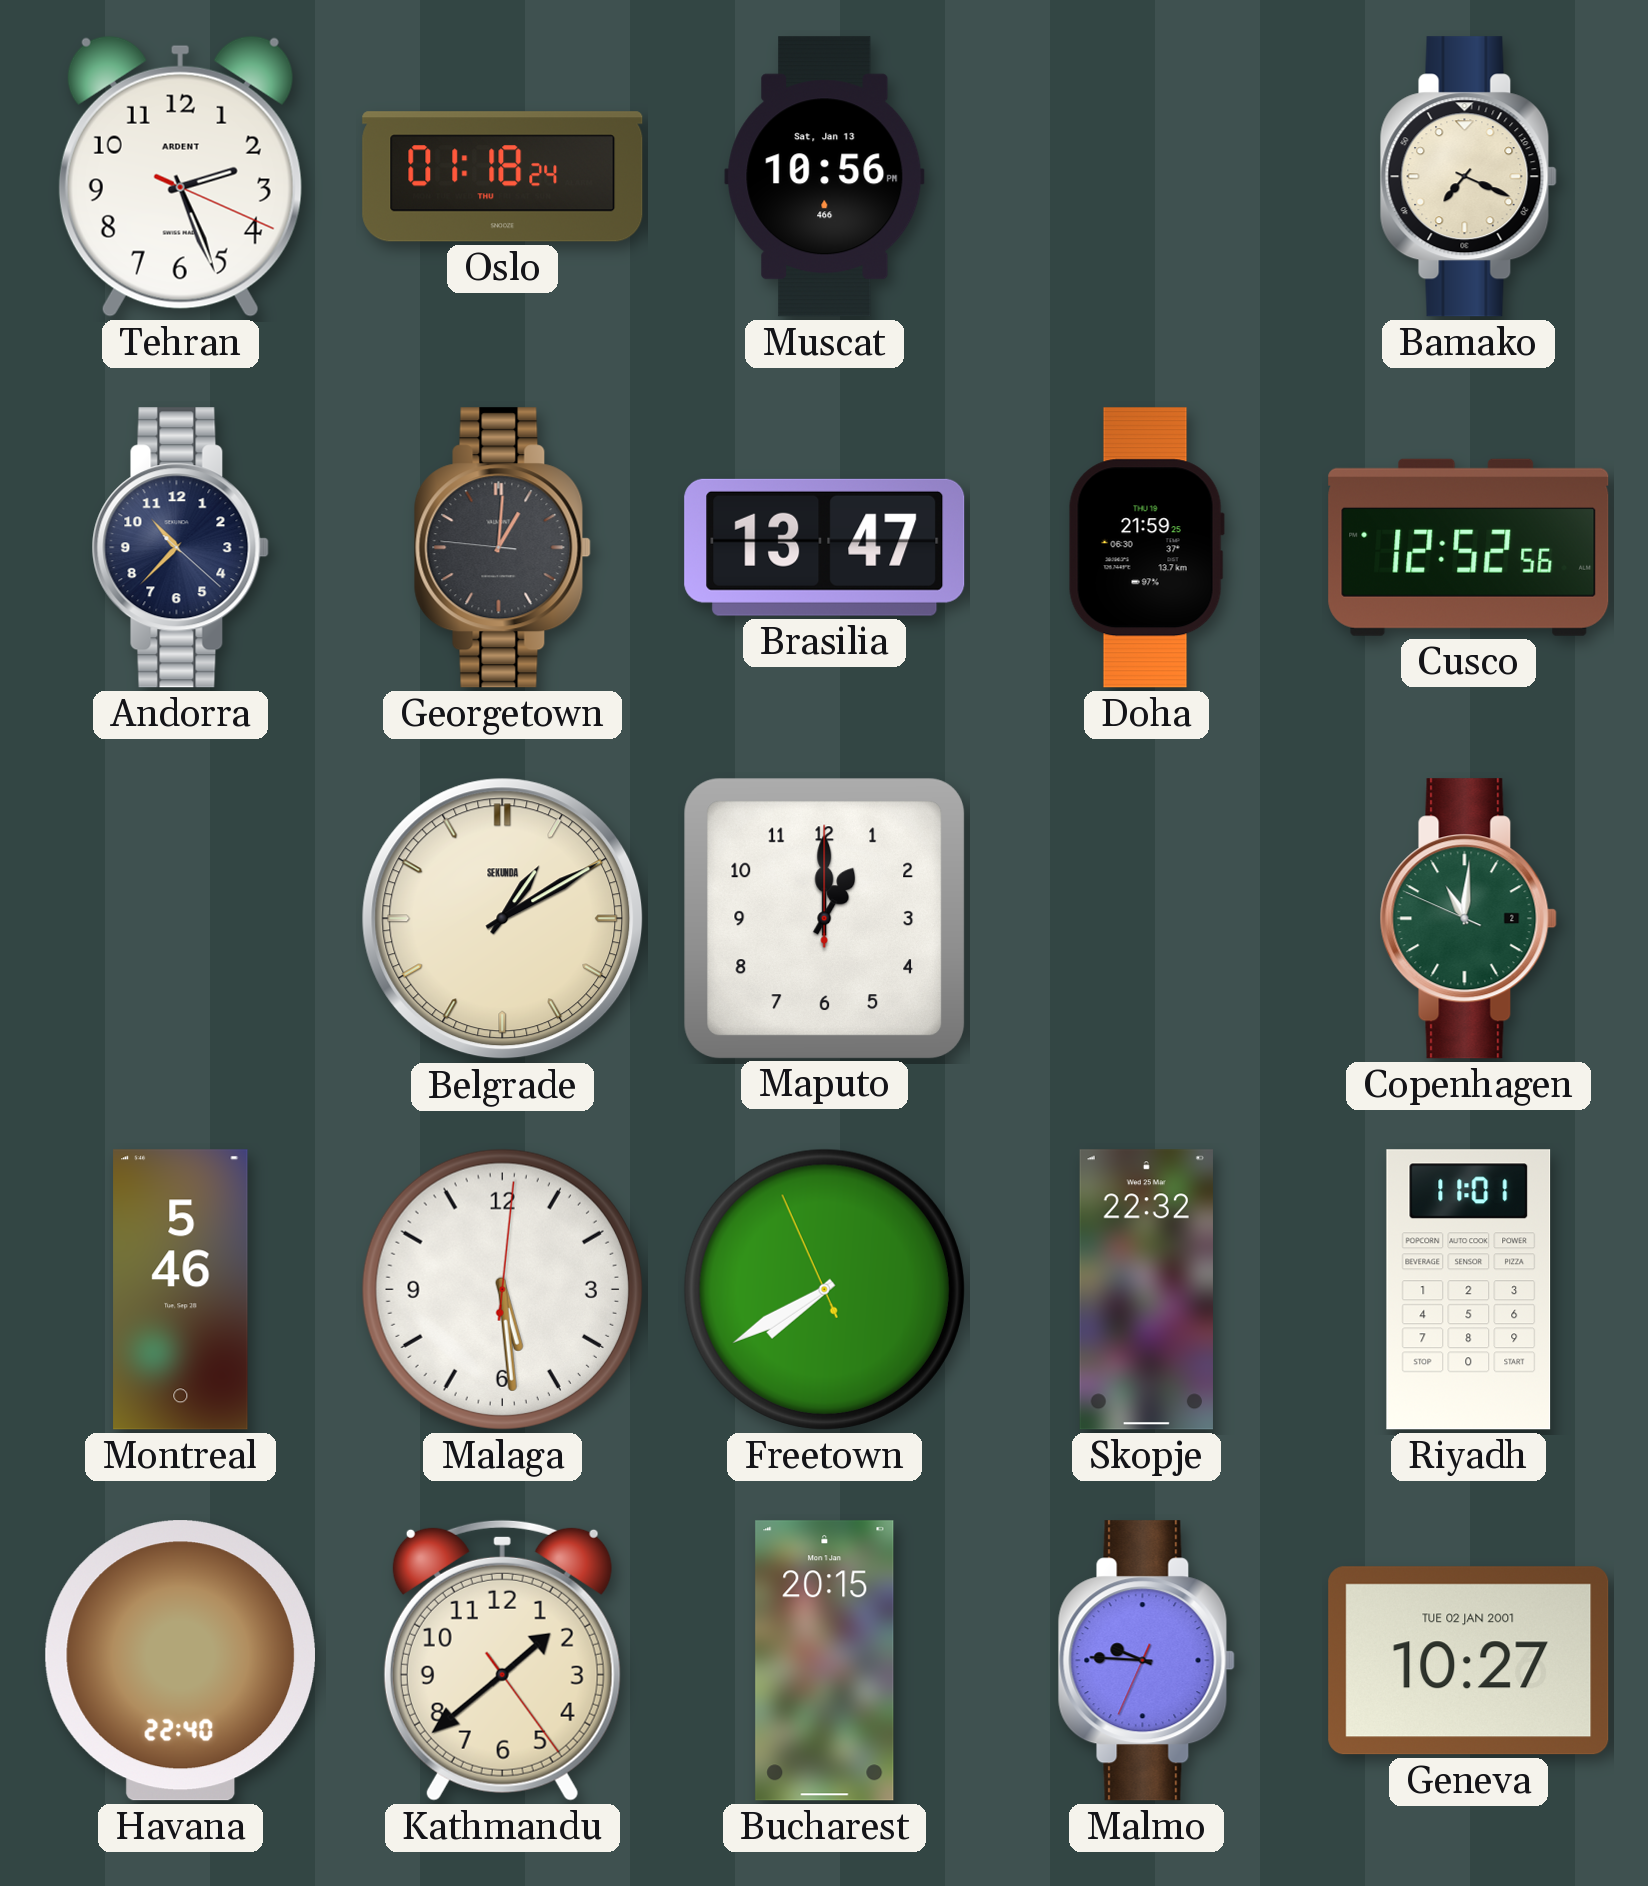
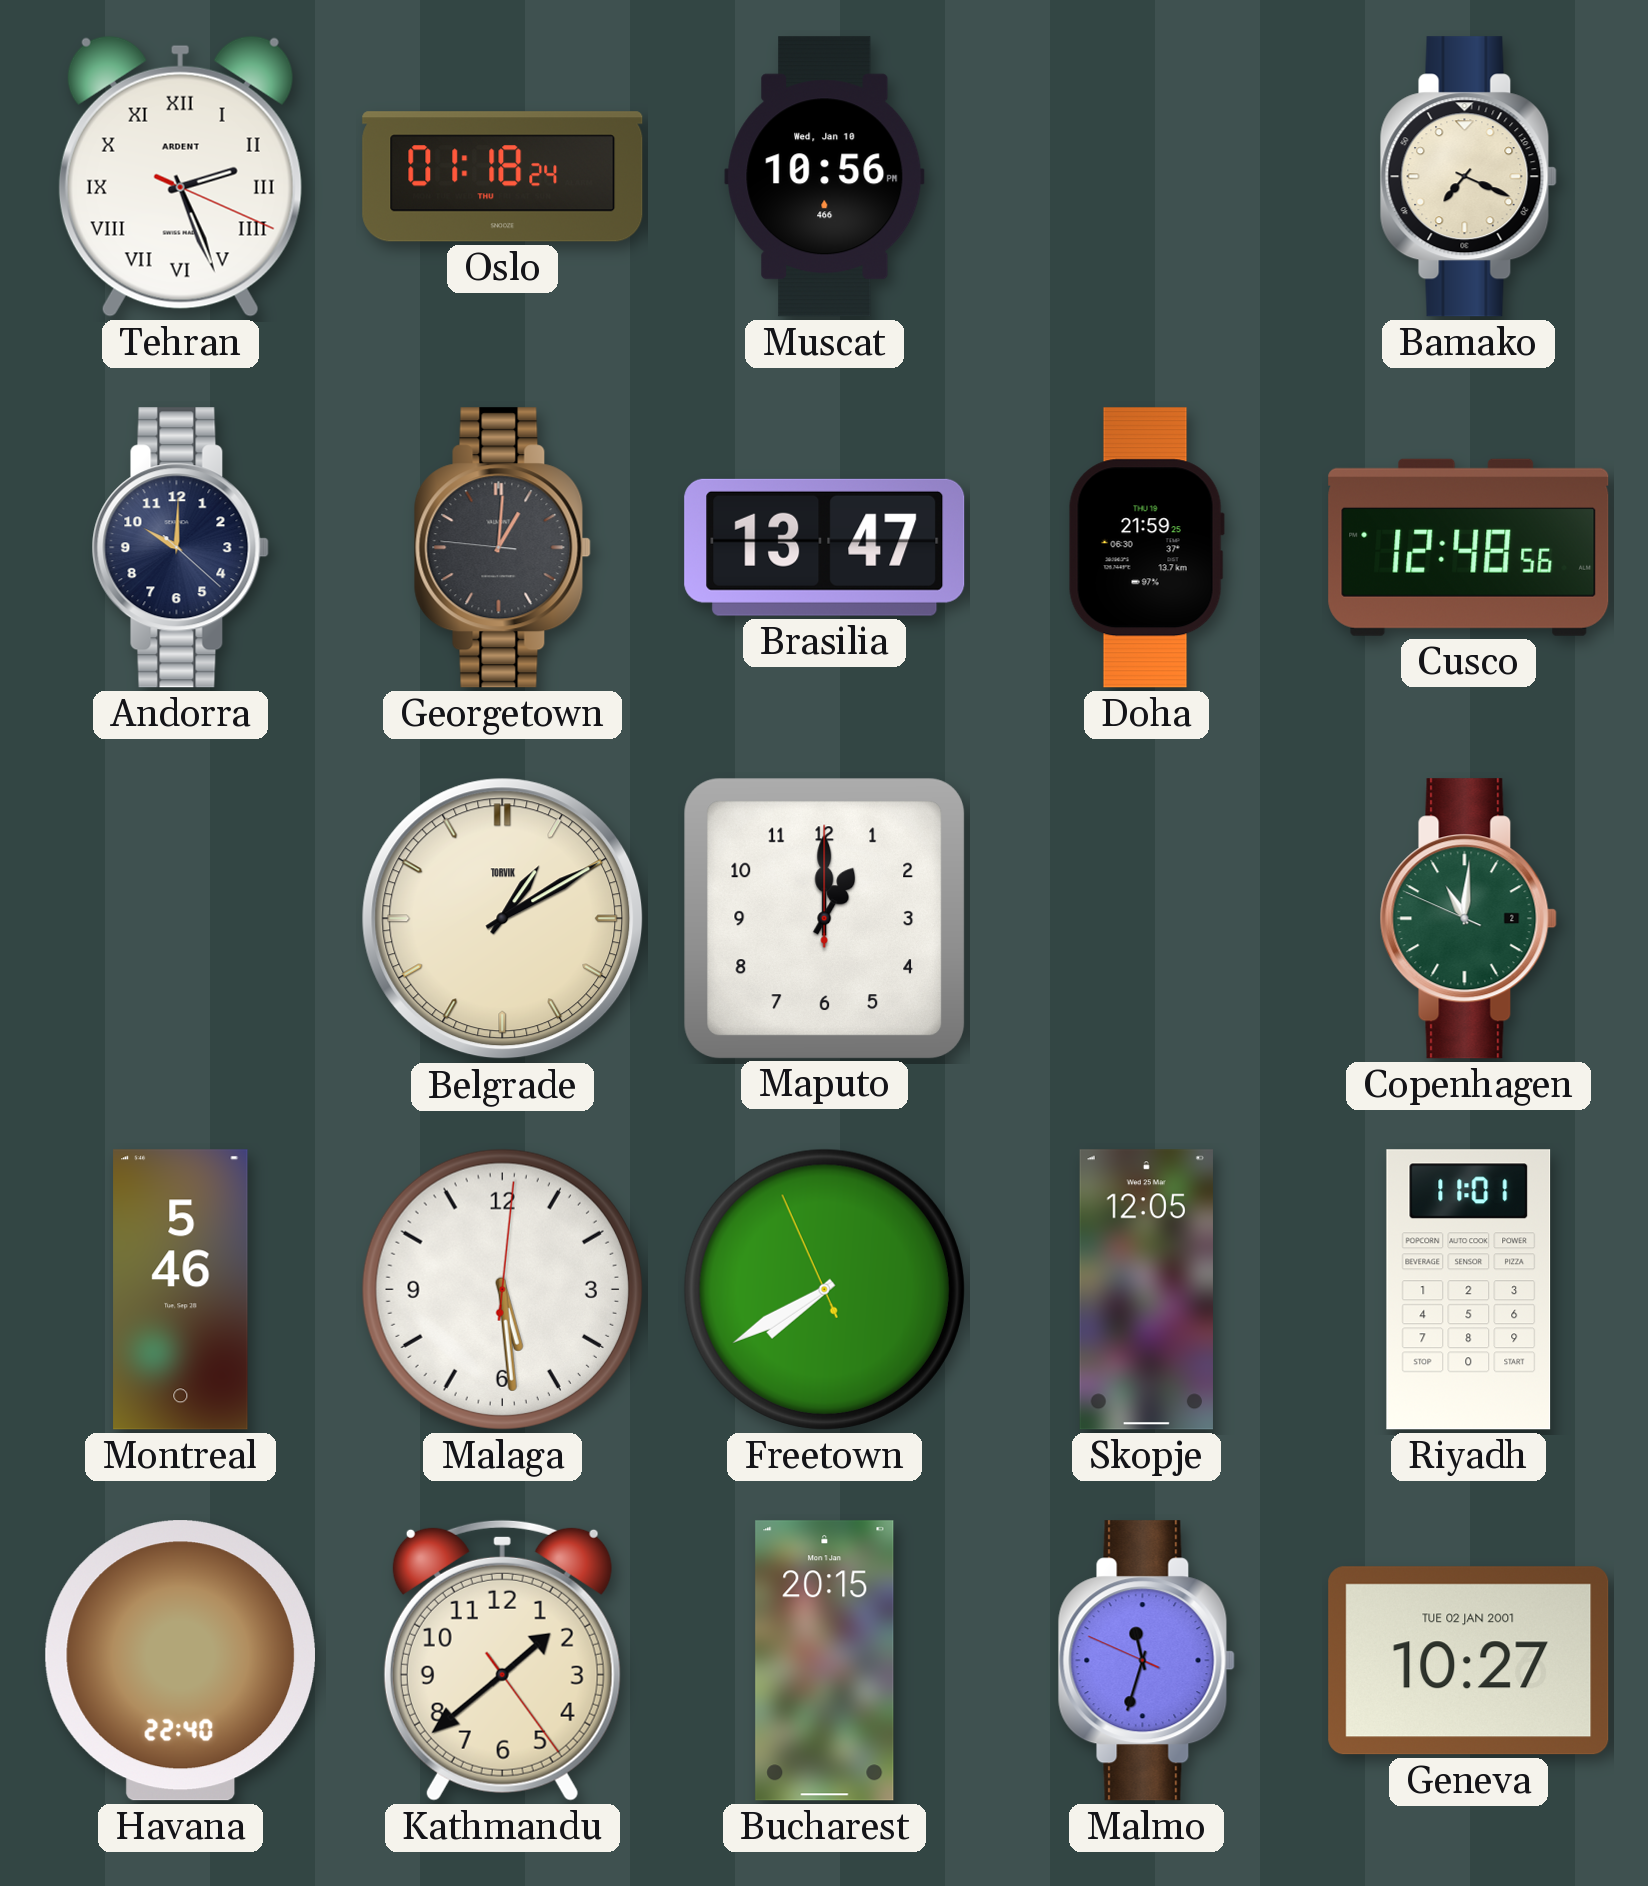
Tehran numerals: Arabic -> Roman (180, 176)
Muscat date: Sat, Jan 13 -> Wed, Jan 10 (825, 177)
Andorra: 10:37 -> 10:00 (180, 548)
Cusco: 12:52 -> 12:48 (1469, 547)
Belgrade brand: SEKUNDA -> TORVIK (503, 919)
Skopje: 22:32 -> 12:05 (1146, 1290)
Malmo: 9:45 -> 11:32 (1146, 1661)
